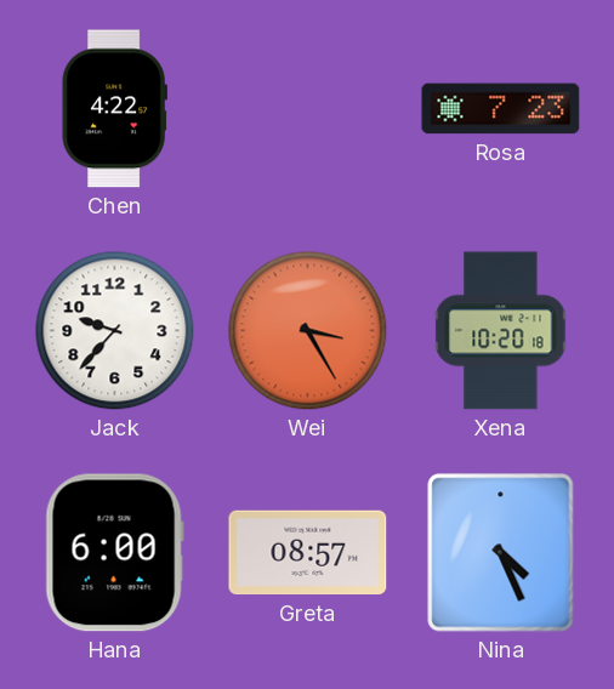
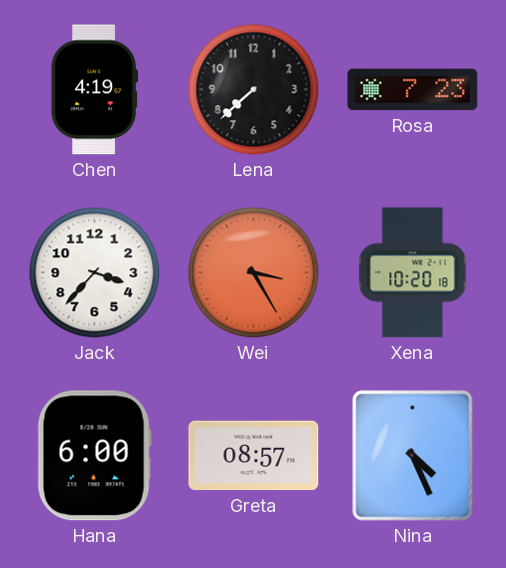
Chen: 4:22 -> 4:19 (94, 90)
Lena: none -> 7:38 (254, 90)
Jack: 9:37 -> 3:37 (95, 273)
